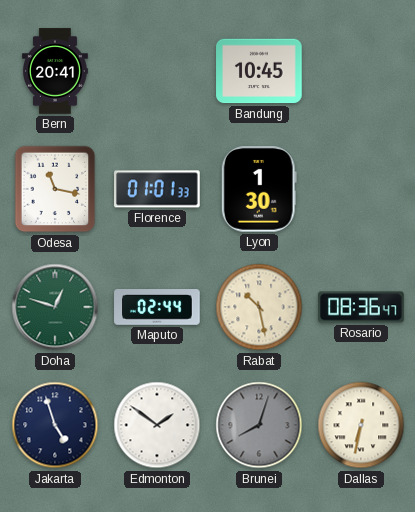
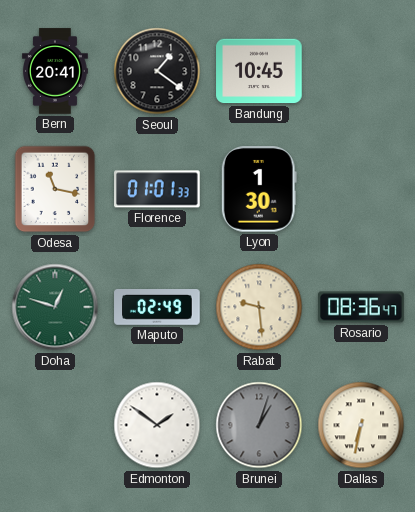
Seoul: none -> 1:21 (157, 71)
Maputo: 02:44 -> 02:49 (157, 308)
Rabat: 10:28 -> 9:29 (259, 307)
Jakarta: 4:57 -> none (55, 425)
Brunei: 8:03 -> 1:03 (259, 425)
